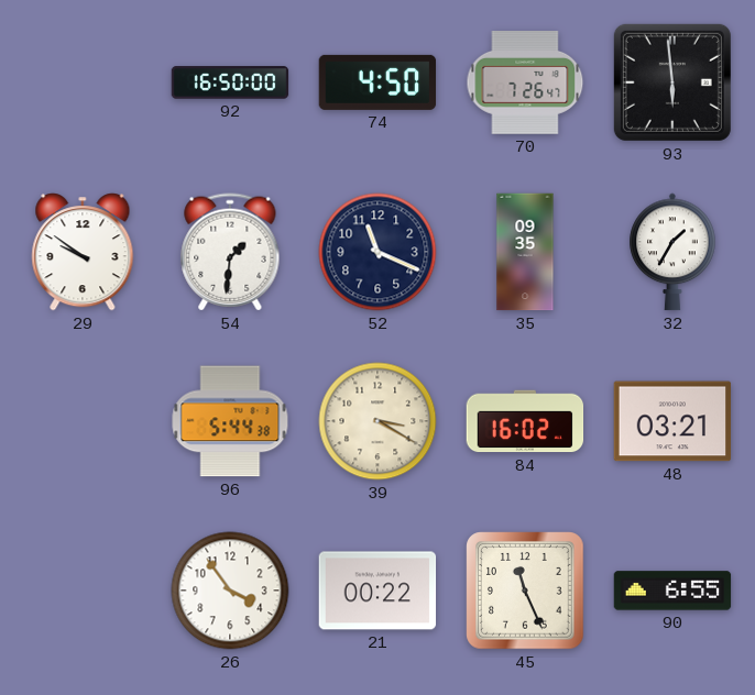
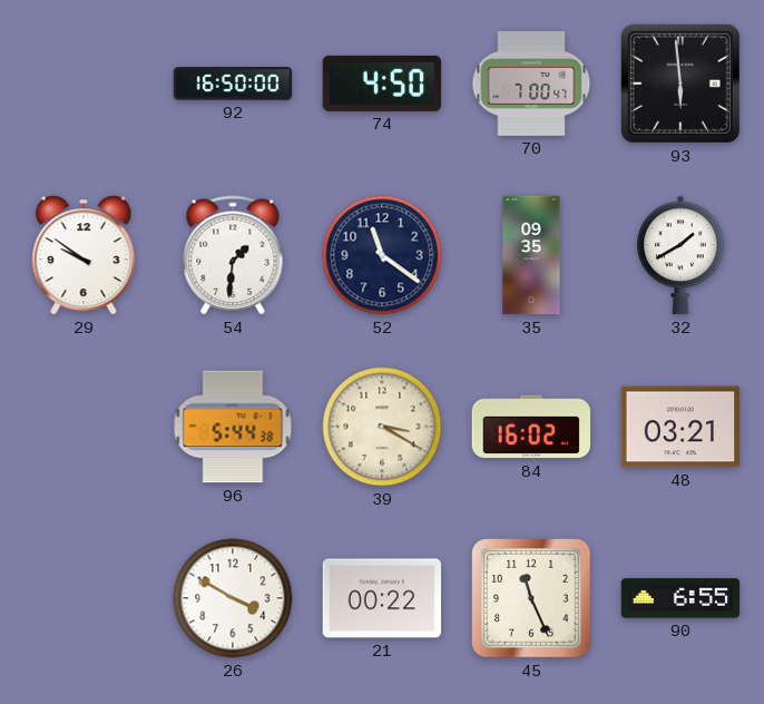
70: 7:26 -> 7:00 (531, 85)
52: 11:19 -> 11:21 (382, 255)
32: 1:35 -> 1:40 (680, 255)
26: 3:54 -> 3:50 (233, 598)
